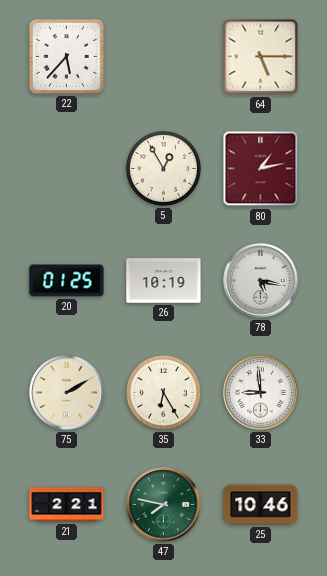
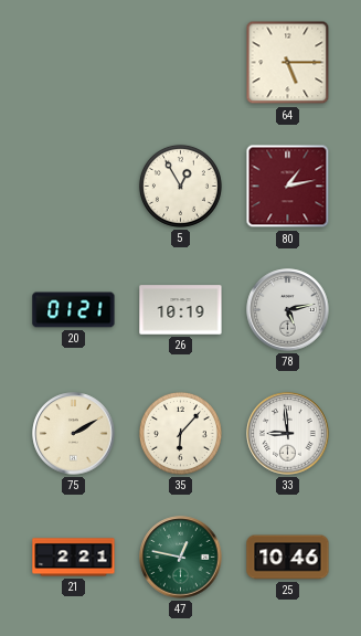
22: 5:37 -> none (66, 56)
20: 01:25 -> 01:21 (74, 310)
78: 5:17 -> 5:13 (288, 310)
35: 6:25 -> 6:07 (180, 433)
47: 7:47 -> 12:47 (181, 558)
